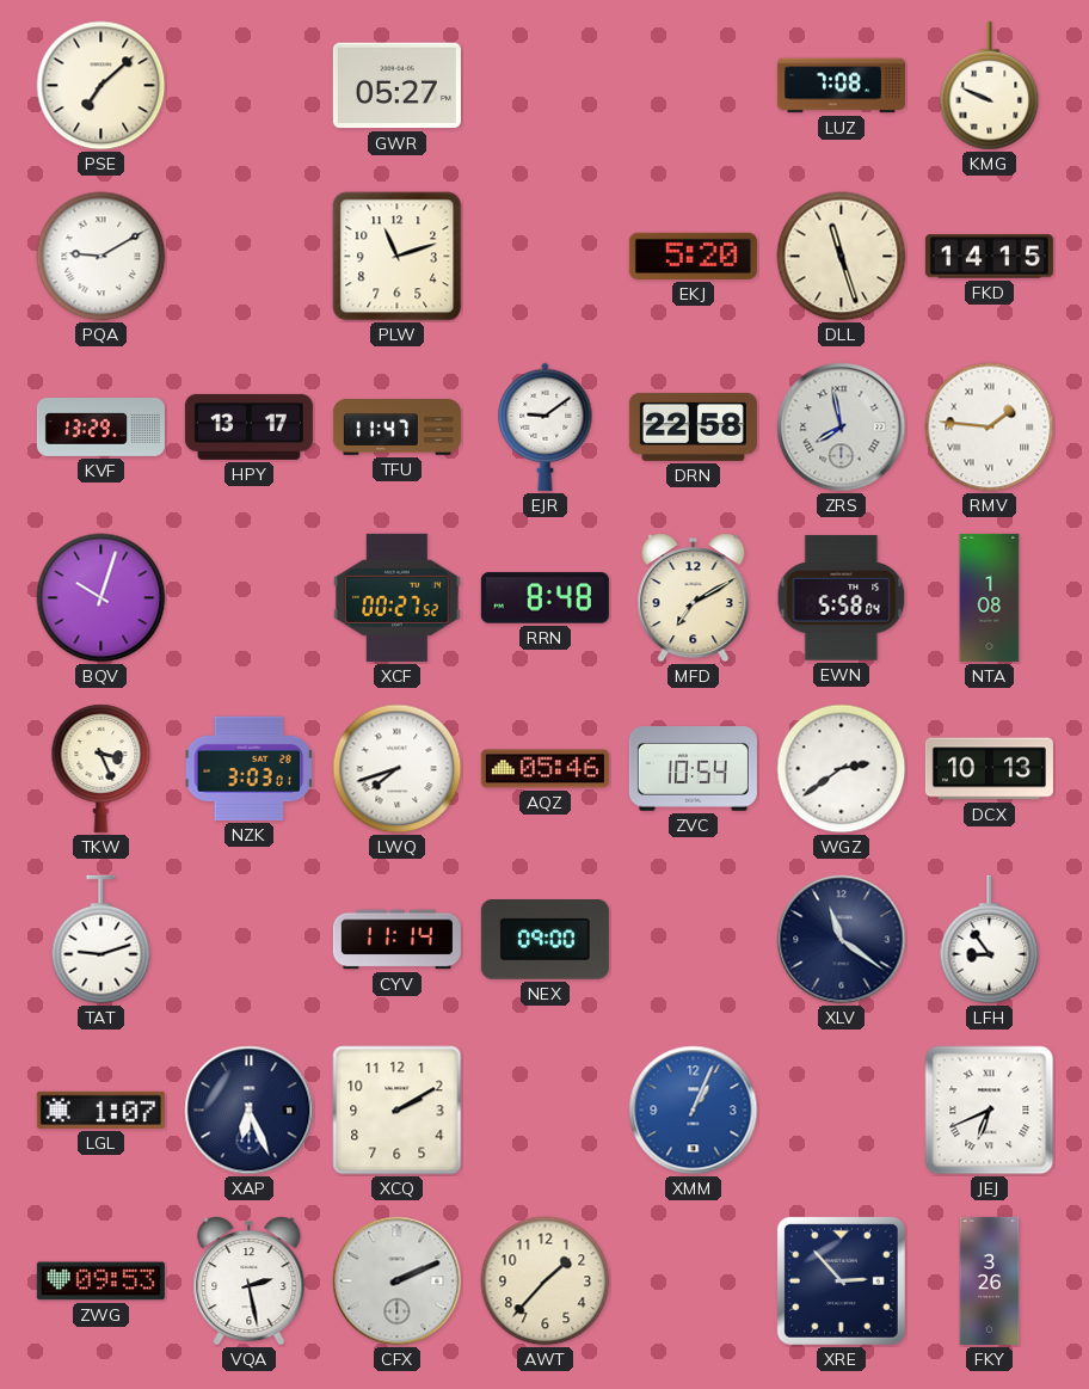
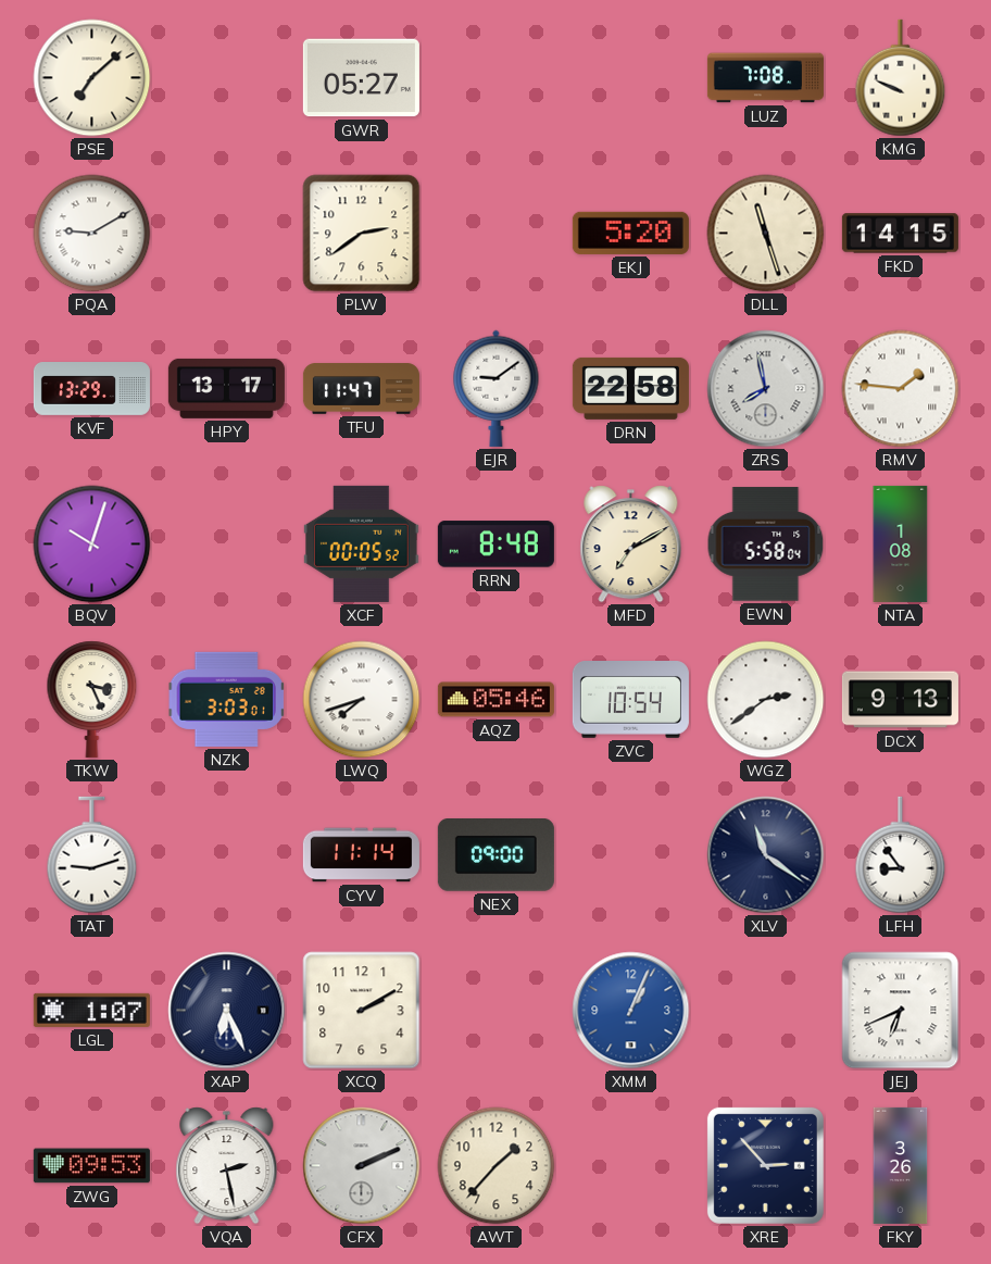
PLW: 11:12 -> 2:39 (362, 234)
XCF: 00:27 -> 00:05 (362, 543)
DCX: 10:13 -> 9:13 (900, 700)
